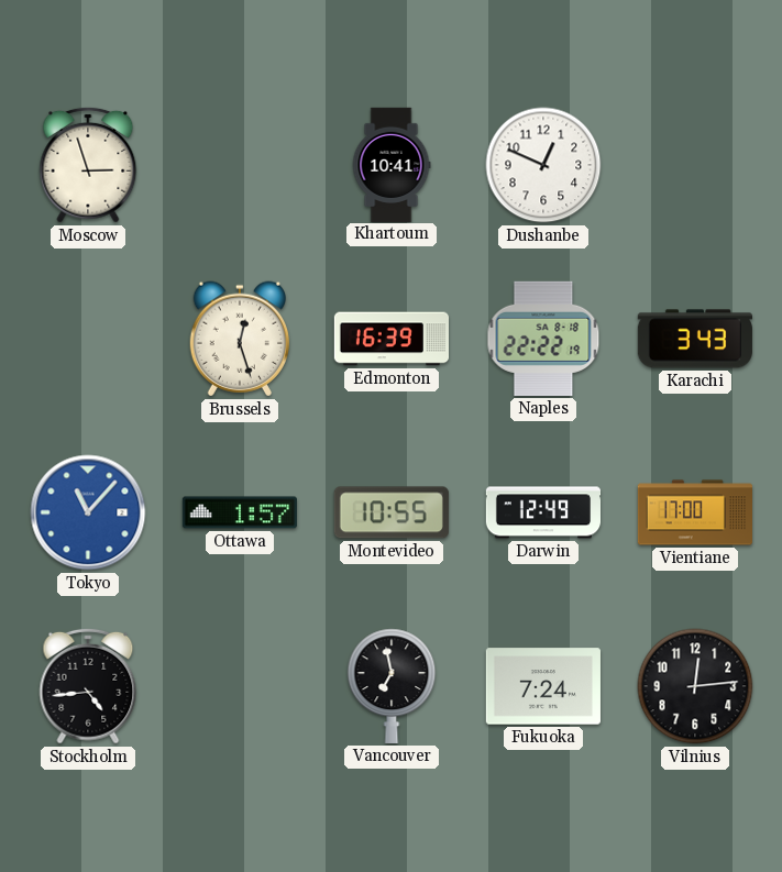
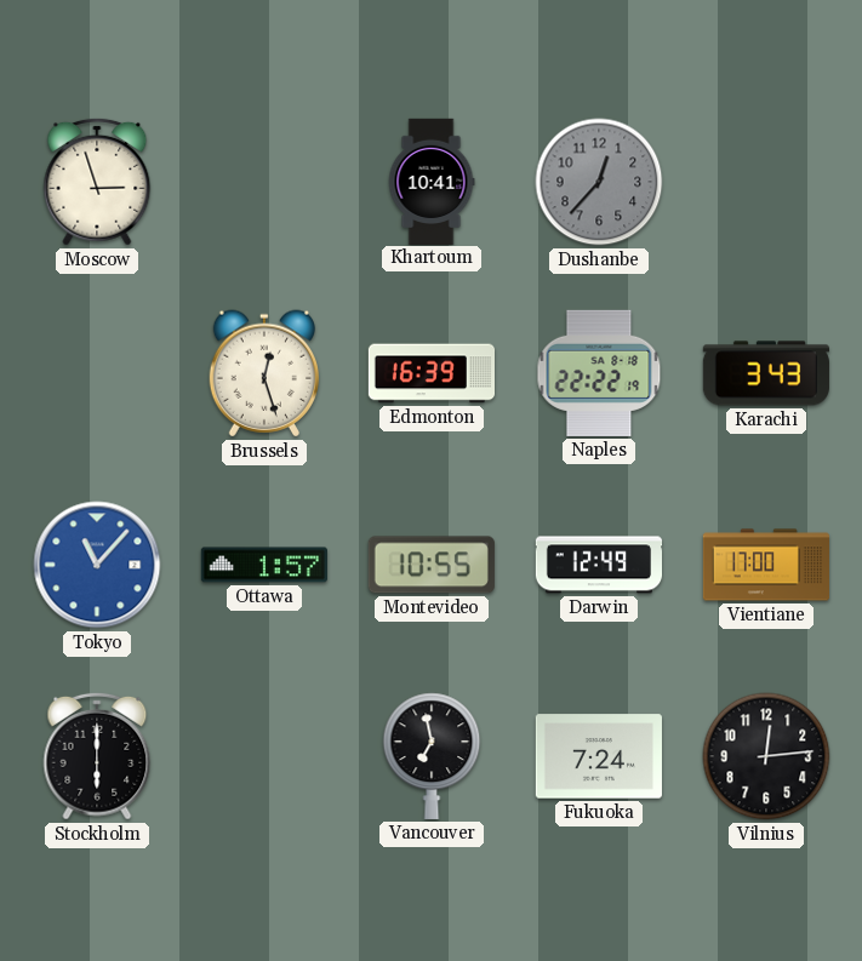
Dushanbe: 12:49 -> 12:37 (599, 182)
Dushanbe dial: white -> grey (599, 182)
Stockholm: 4:44 -> 6:00 (97, 756)
